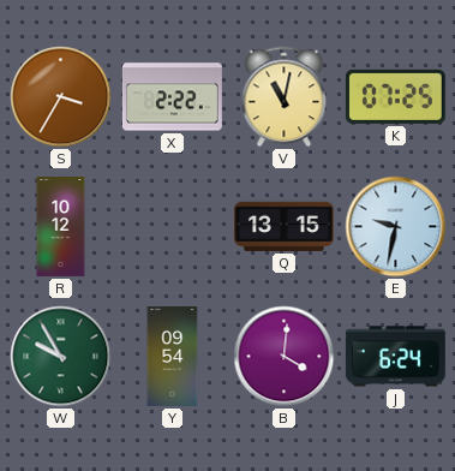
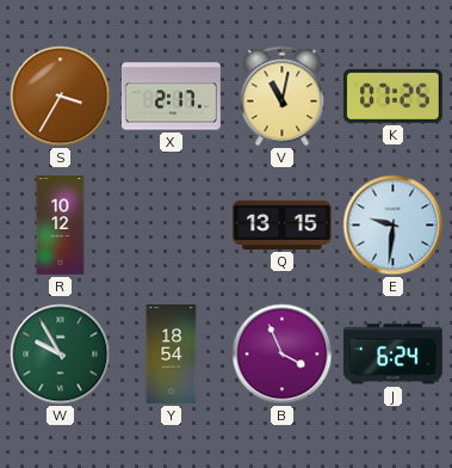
X: 2:22 -> 2:17 (171, 97)
E: 9:32 -> 9:31 (394, 226)
Y: 09:54 -> 18:54 (172, 355)
B: 4:01 -> 3:56 (283, 355)
